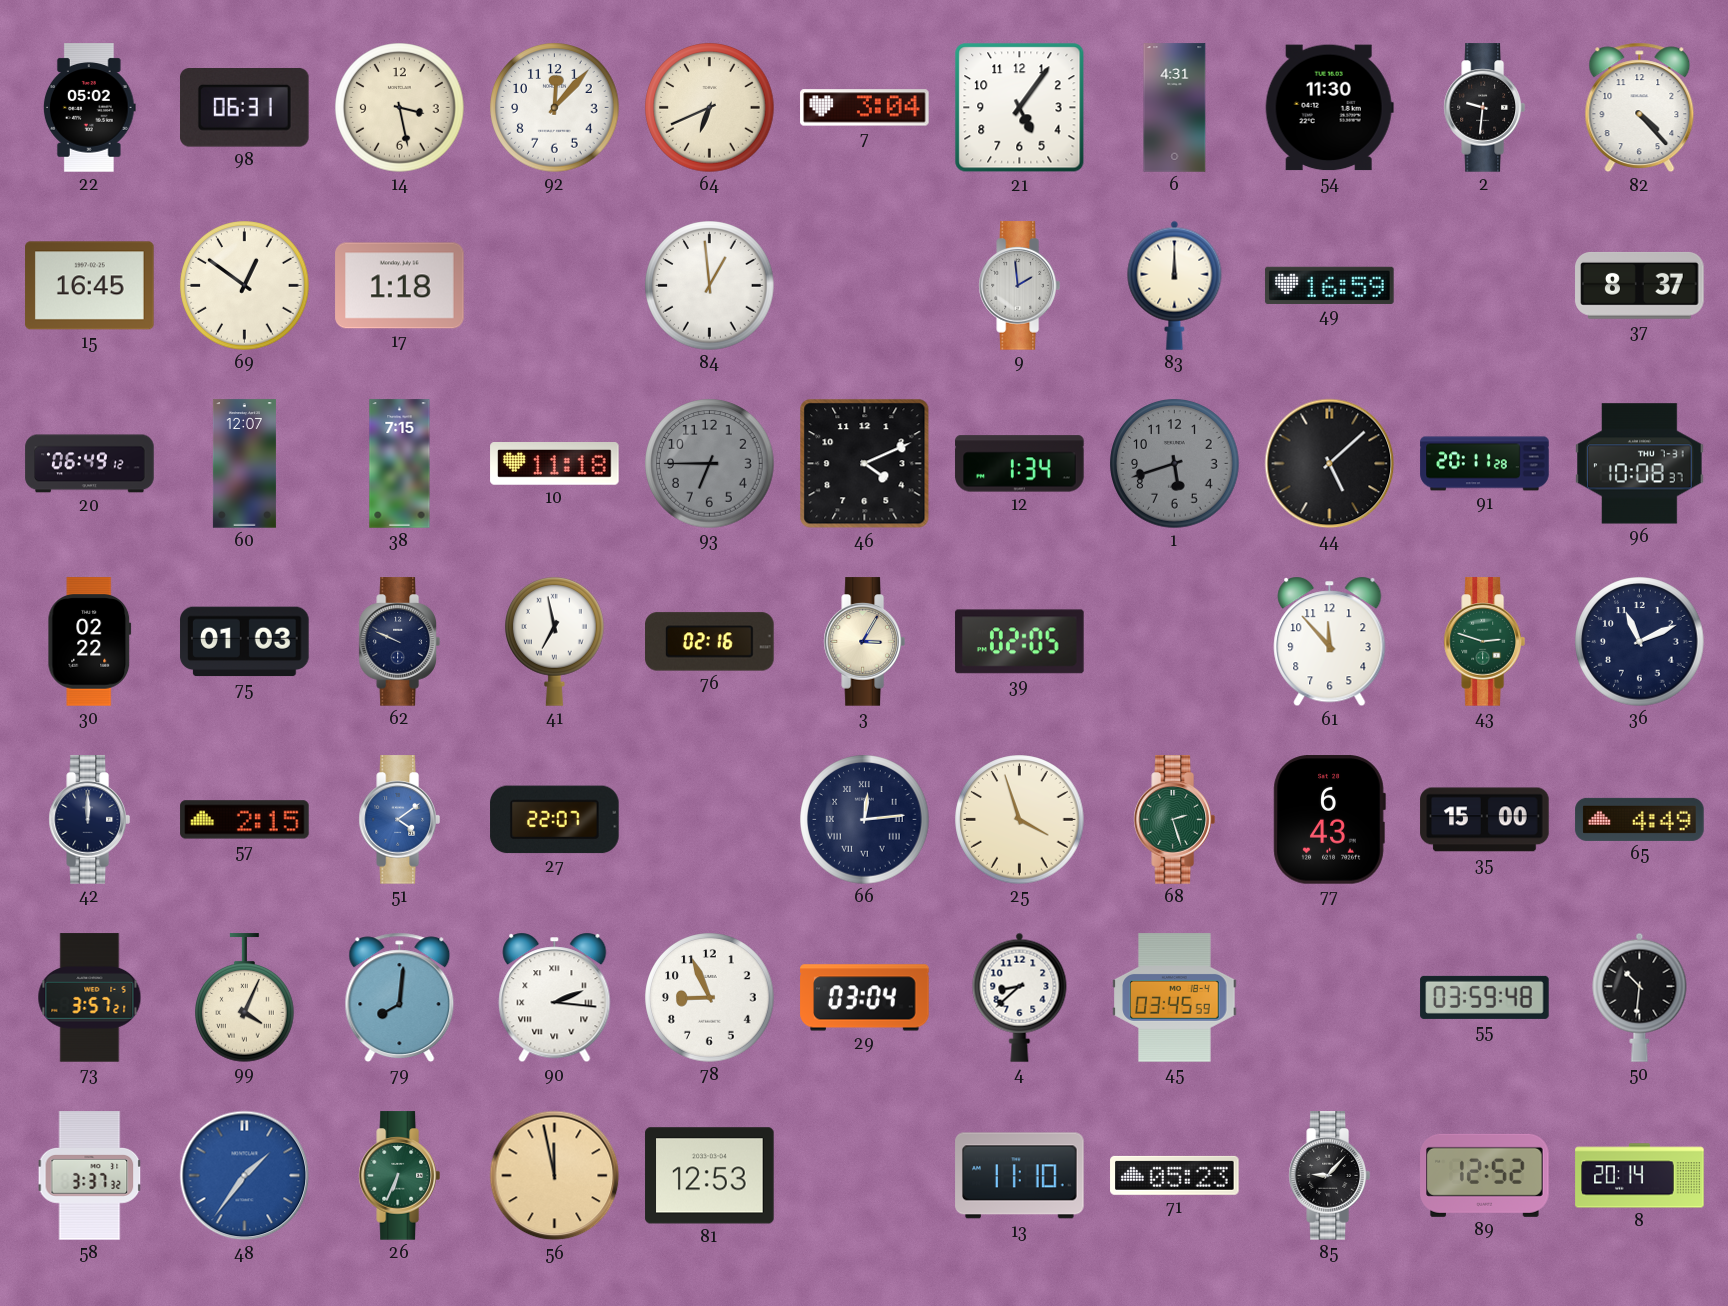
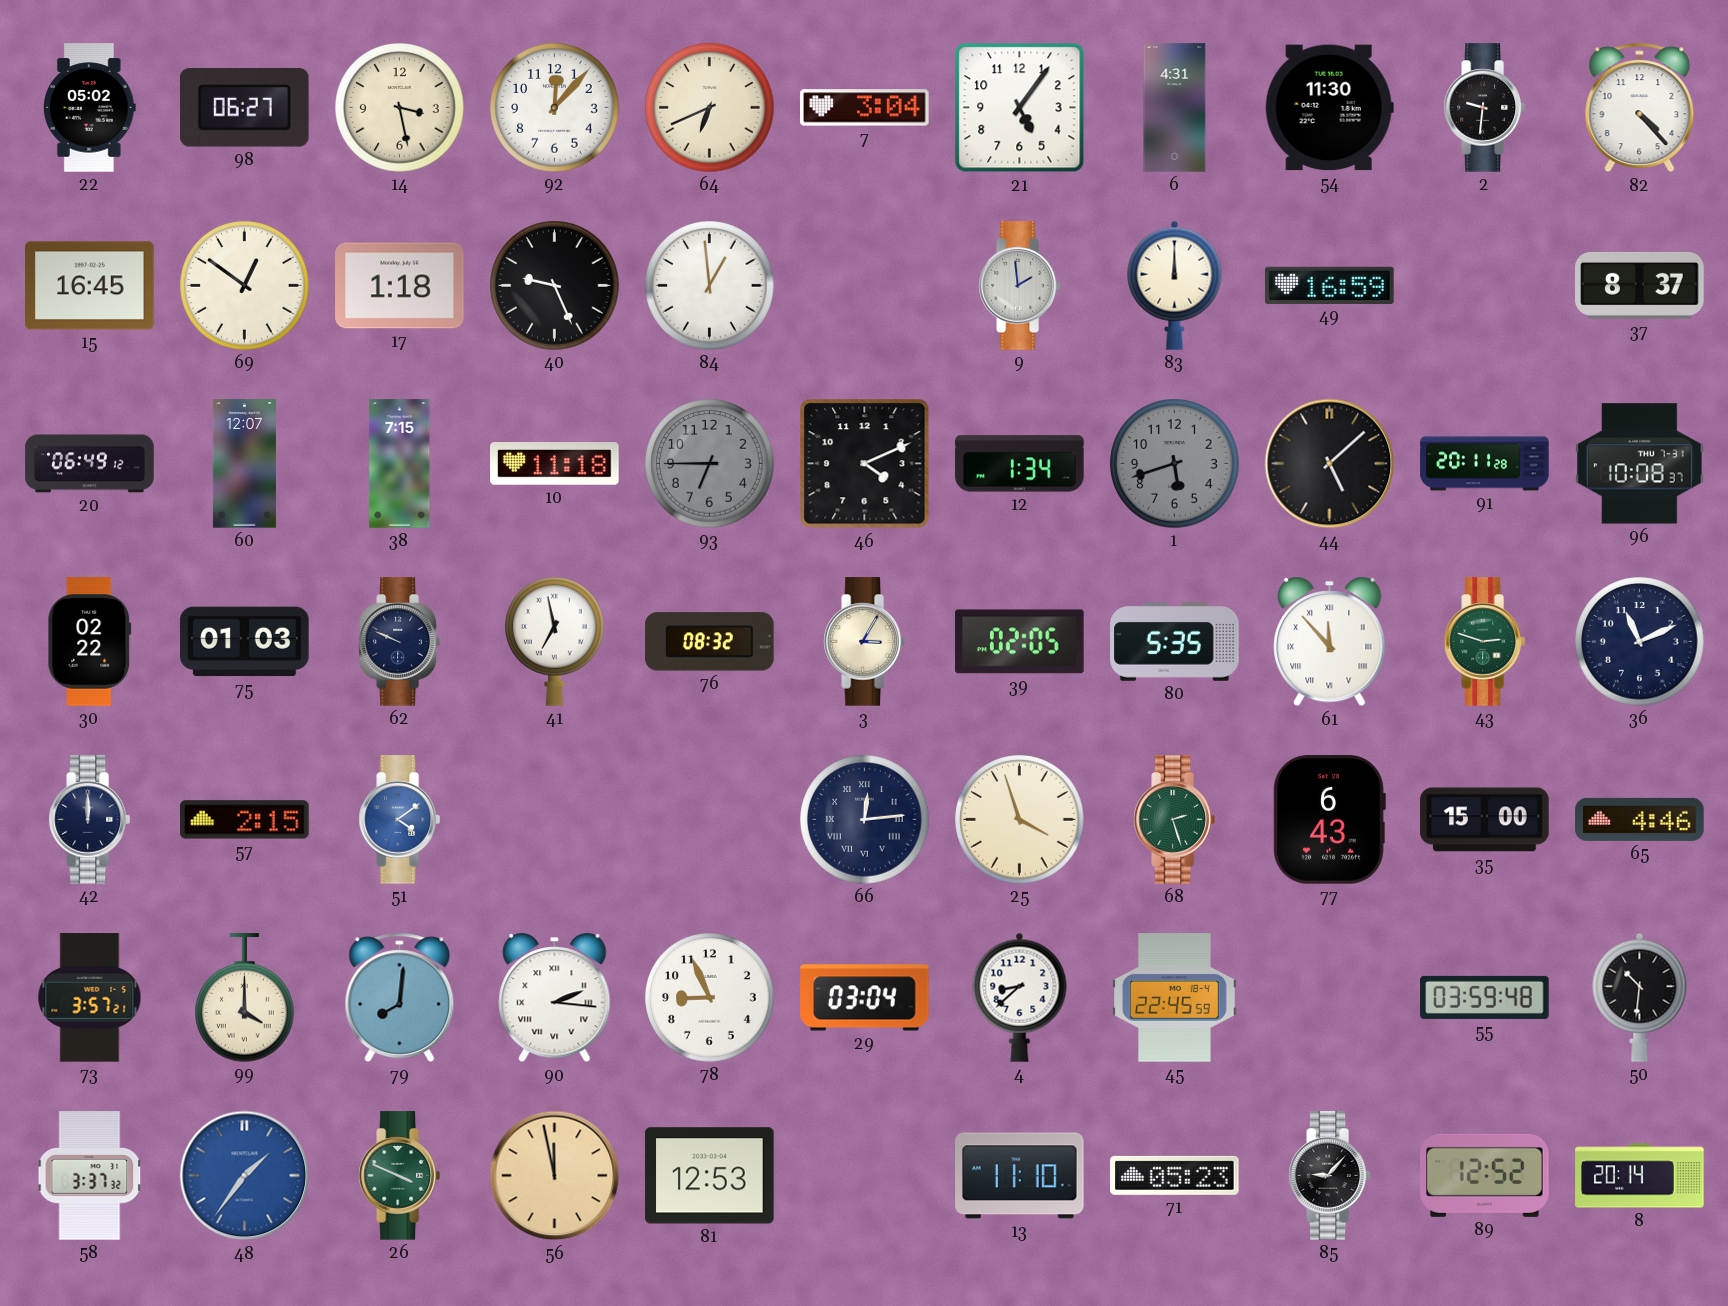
98: 06:31 -> 06:27 (245, 108)
40: none -> 9:26 (555, 286)
76: 02:16 -> 08:32 (710, 642)
80: none -> 5:35 (1175, 642)
61 numerals: Arabic -> Roman (1330, 642)
27: 22:07 -> none (555, 820)
65: 4:49 -> 4:46 (1640, 819)
99: 4:04 -> 4:00 (245, 998)
45: 03:45 -> 22:45 (1175, 998)
26: 6:34 -> 3:49 (399, 1176)
